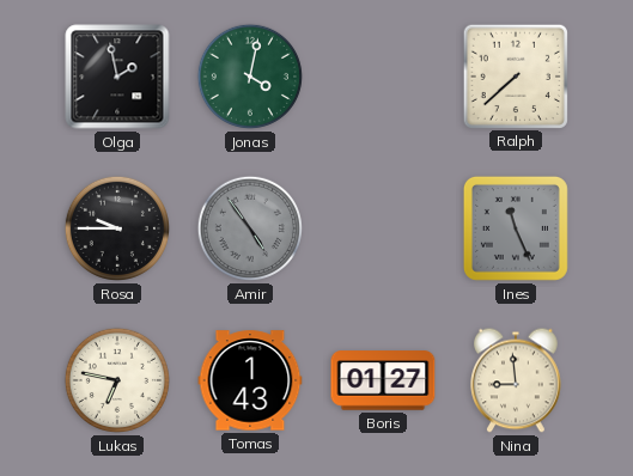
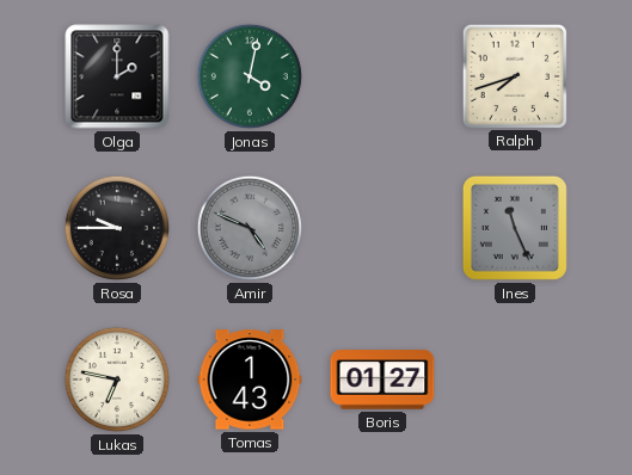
Olga: 1:58 -> 2:00 (117, 76)
Ralph: 7:38 -> 7:42 (514, 75)
Amir: 4:54 -> 4:49 (250, 228)
Nina: 8:59 -> none (516, 380)
